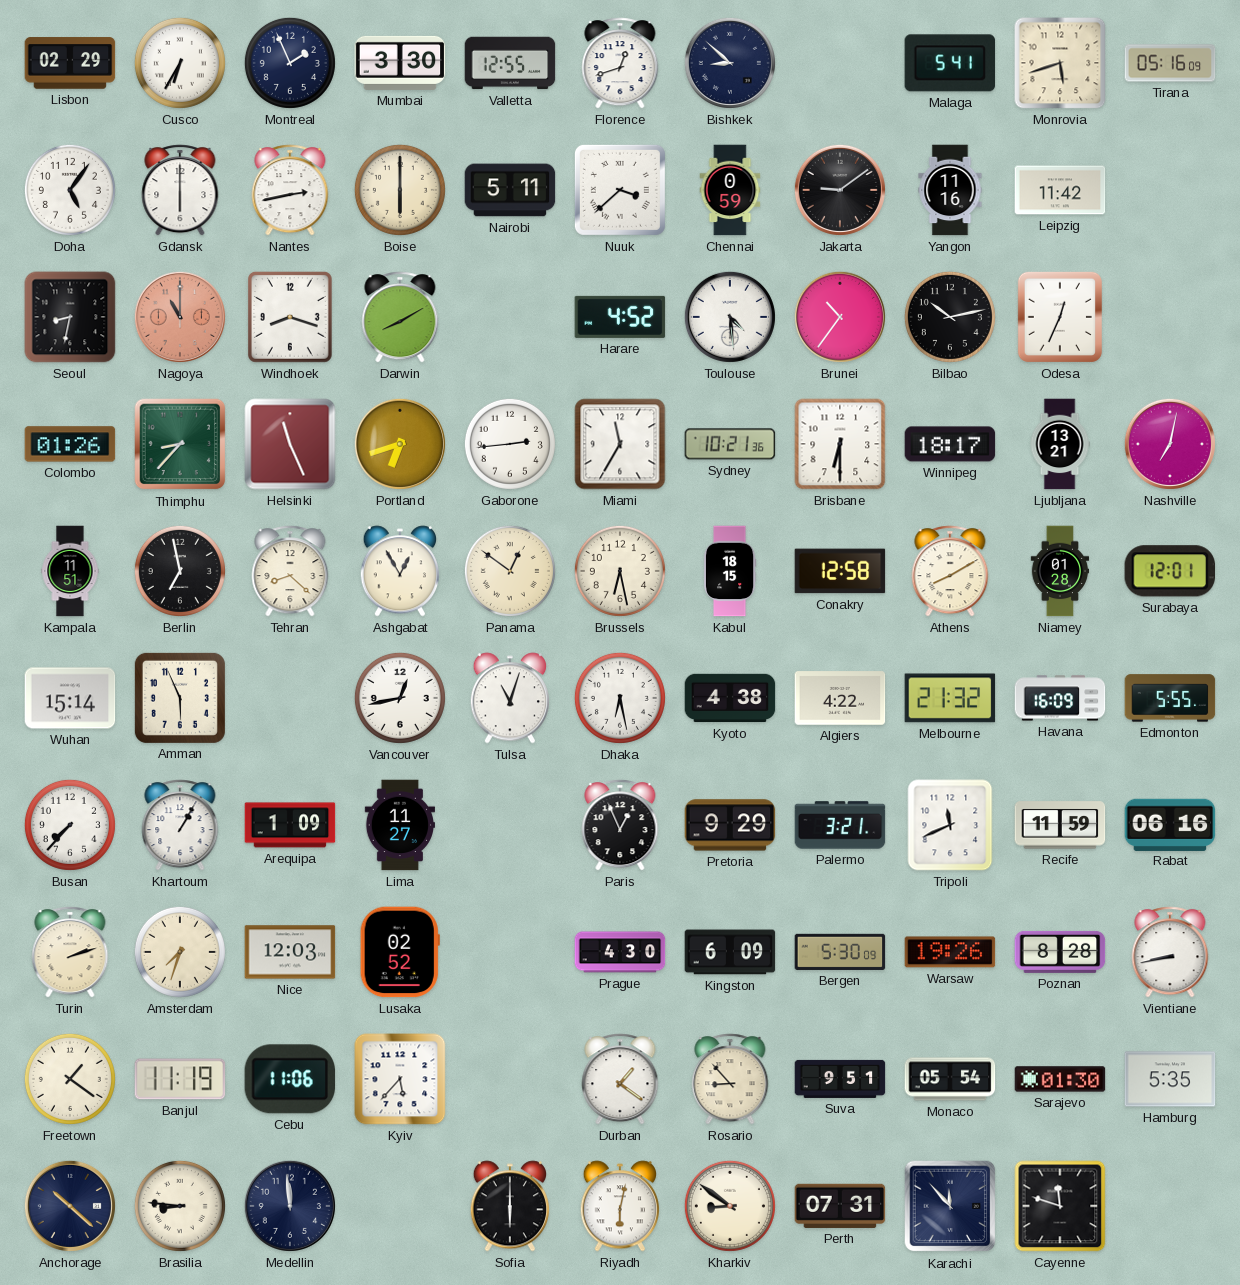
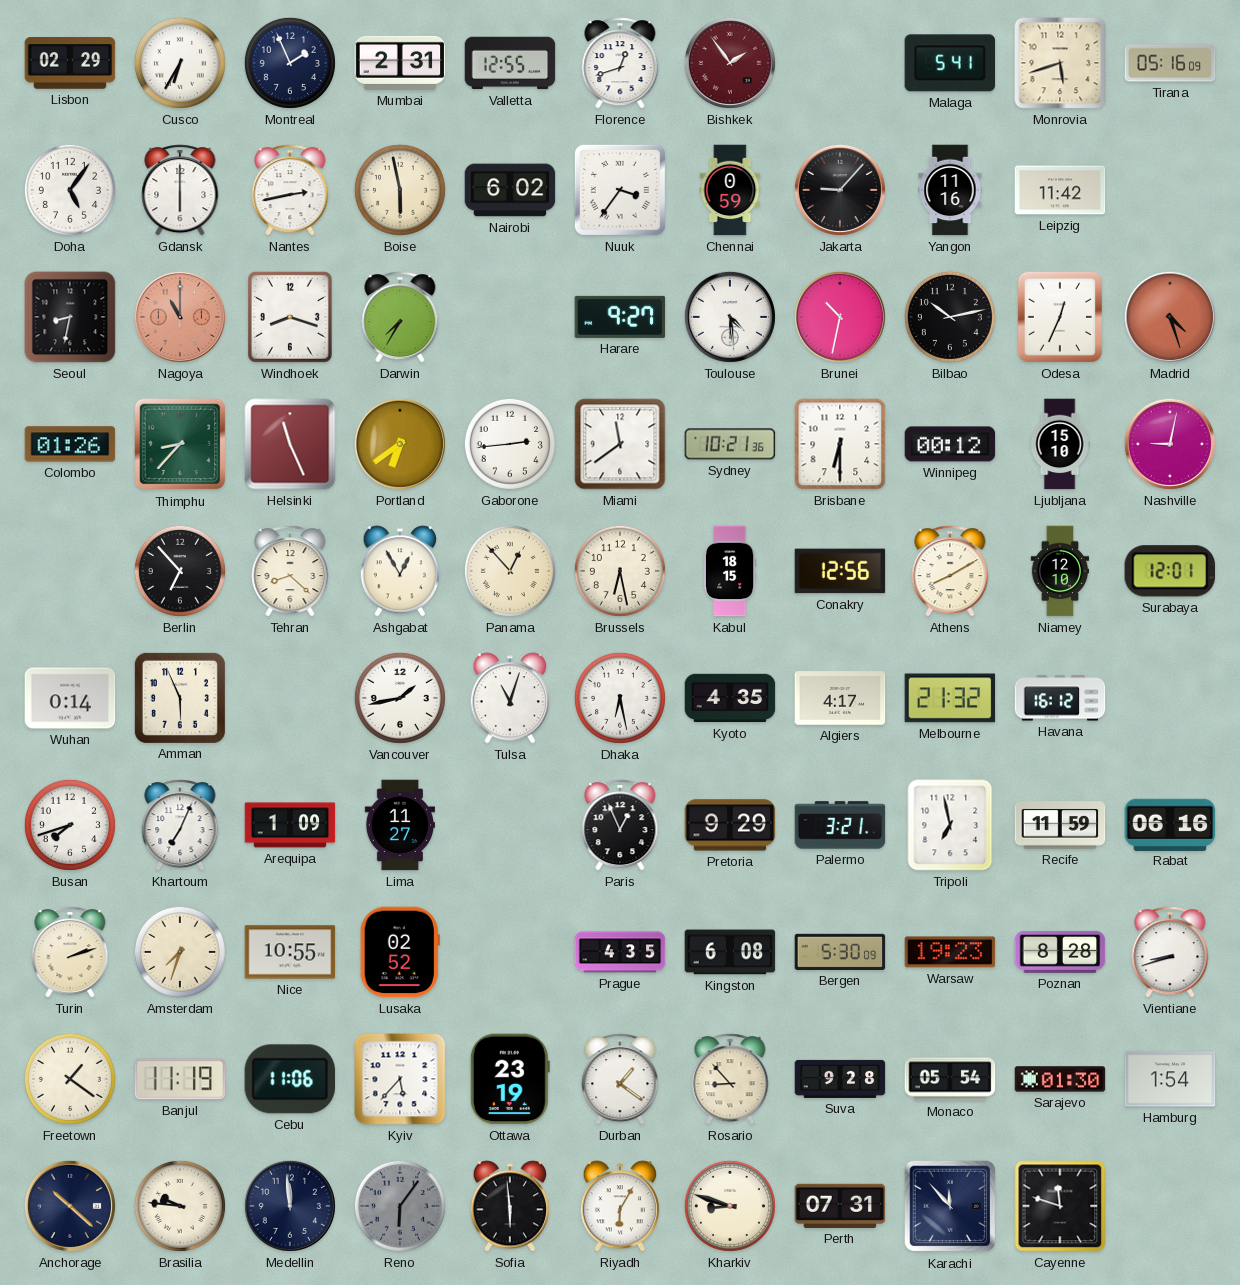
Mumbai: 3:30 -> 2:31 (400, 63)
Bishkek: 8:52 -> 1:54 (730, 63)
Bishkek dial: navy -> burgundy (730, 63)
Boise: 6:00 -> 5:58 (400, 190)
Nairobi: 5:11 -> 6:02 (510, 190)
Nuuk: 3:38 -> 3:36 (620, 190)
Jakarta: 9:09 -> 9:07 (840, 190)
Darwin: 8:10 -> 7:35 (400, 317)
Harare: 4:52 -> 9:27 (620, 317)
Brunei: 10:36 -> 10:32 (840, 317)
Madrid: none -> 4:27 (1170, 317)
Portland: 6:42 -> 6:39 (400, 444)
Miami: 11:35 -> 11:39 (620, 444)
Winnipeg: 18:17 -> 00:12 (950, 444)
Ljubljana: 13:21 -> 15:10 (1060, 444)
Nashville: 7:02 -> 9:02 (1170, 444)
Kampala: 11:51 -> none (70, 571)
Berlin: 6:58 -> 6:53 (180, 571)
Panama: 12:51 -> 12:53 (510, 571)
Conakry: 12:58 -> 12:56 (840, 571)
Niamey: 01:28 -> 12:10 (1060, 571)
Wuhan: 15:14 -> 0:14 (70, 698)
Vancouver: 12:43 -> 1:43 (400, 698)
Kyoto: 4:38 -> 4:35 (730, 698)
Algiers: 4:22 -> 4:17 (840, 698)
Havana: 16:09 -> 16:12 (1060, 698)
Edmonton: 5:55 -> none (1170, 698)
Busan: 7:37 -> 7:42 (70, 825)
Khartoum: 1:05 -> 7:04 (180, 825)
Tripoli: 11:41 -> 6:58 (950, 825)
Nice: 12:03 -> 10:55 (290, 952)
Prague: 4:30 -> 4:35 (620, 952)
Kingston: 6:09 -> 6:08 (730, 952)
Warsaw: 19:26 -> 19:23 (950, 952)
Vientiane: 8:43 -> 8:42 (1170, 952)
Ottawa: none -> 23:19 (510, 1079)
Suva: 9:51 -> 9:28 (840, 1079)
Hamburg: 5:35 -> 1:54 (1170, 1079)
Brasilia: 8:46 -> 9:46 (180, 1206)
Reno: none -> 6:06 (400, 1206)
Sofia: 6:00 -> 5:59 (509, 1206)
Riyadh: 6:02 -> 6:05 (619, 1206)
Kharkiv: 8:51 -> 8:48 (730, 1206)
